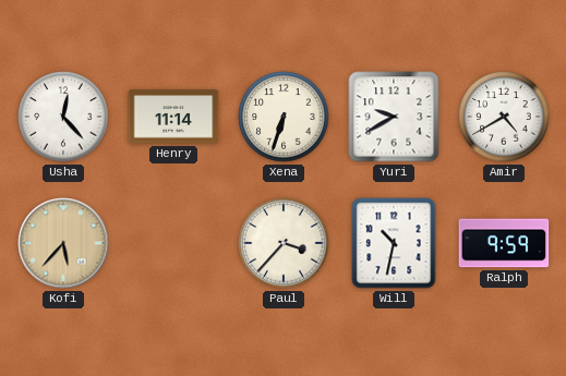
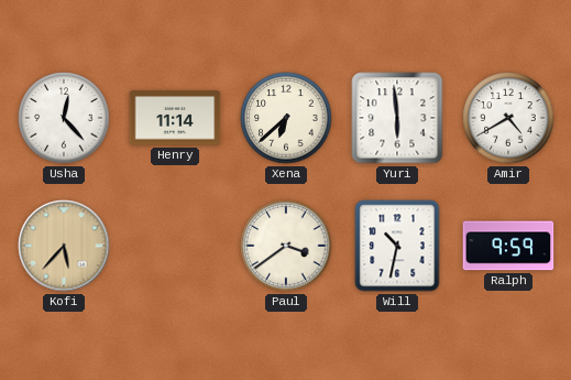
Xena: 6:33 -> 6:38 (286, 118)
Yuri: 9:40 -> 5:59 (397, 118)
Paul: 3:37 -> 3:39 (286, 246)
